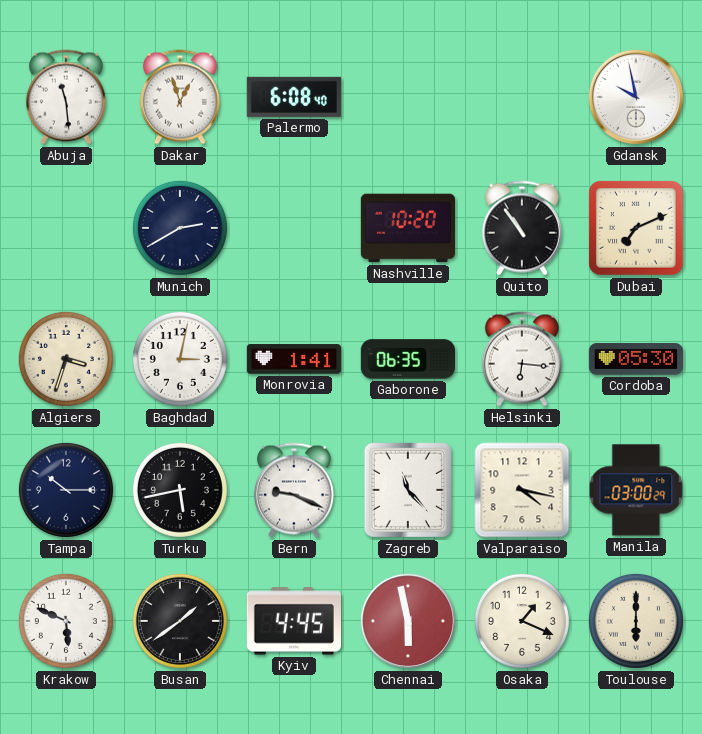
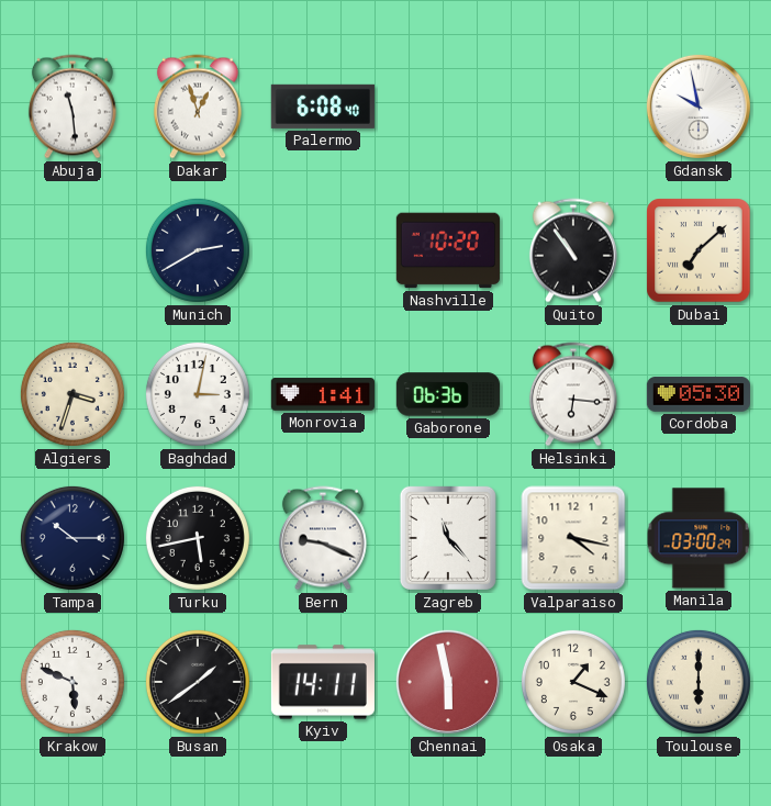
Dubai: 7:11 -> 7:08 (699, 250)
Gaborone: 06:35 -> 06:36 (448, 394)
Kyiv: 4:45 -> 14:11 (323, 682)
